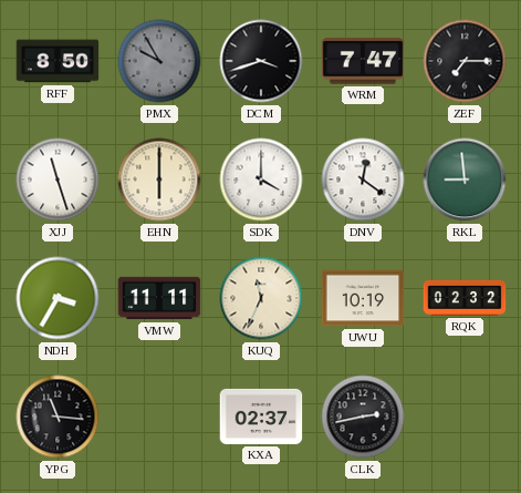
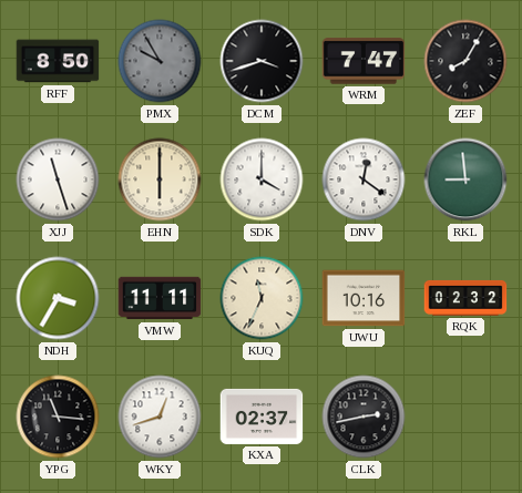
ZEF: 7:15 -> 8:05 (465, 61)
UWU: 10:19 -> 10:16 (364, 298)
WKY: none -> 12:42 (160, 417)
